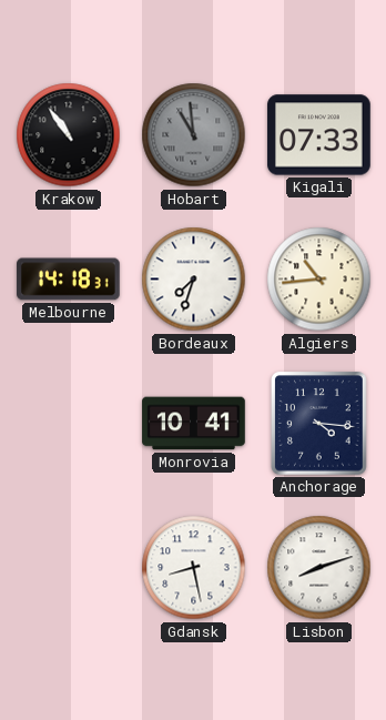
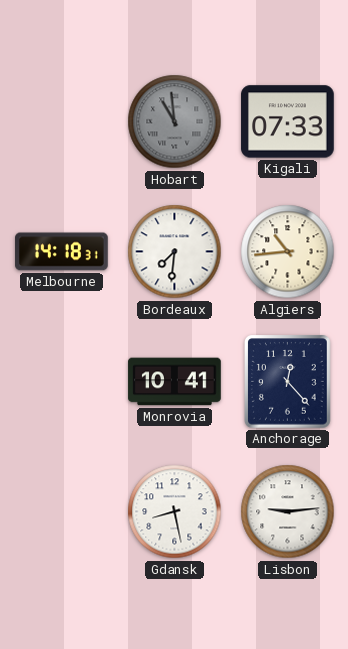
Krakow: 10:54 -> none (69, 135)
Bordeaux: 7:33 -> 7:31 (175, 252)
Anchorage: 4:16 -> 12:23 (288, 382)
Lisbon: 8:12 -> 9:14 (288, 512)
